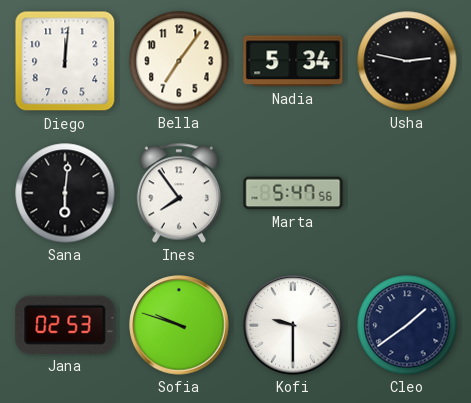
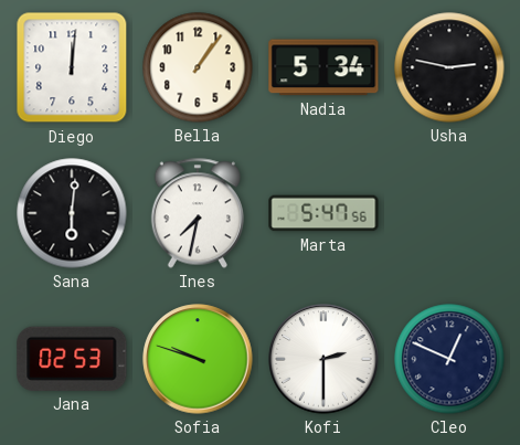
Bella: 7:06 -> 1:06 (198, 67)
Ines: 7:54 -> 7:32 (197, 213)
Kofi: 9:30 -> 2:30 (323, 359)
Cleo: 1:39 -> 12:49 (449, 359)
